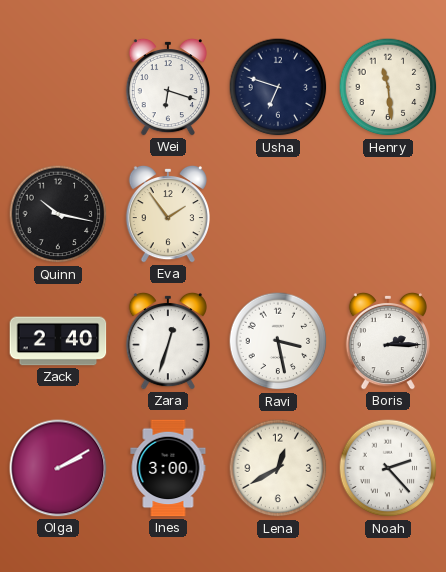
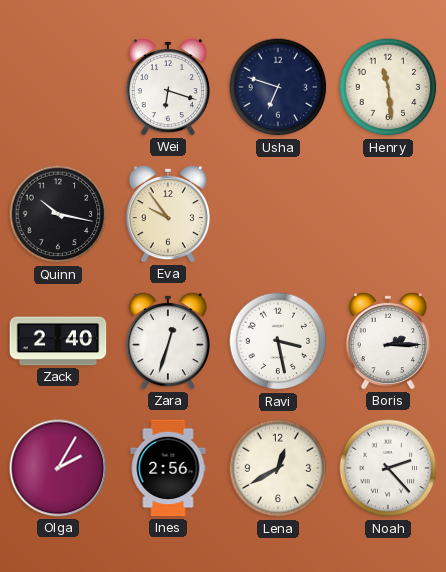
Eva: 1:54 -> 9:54 (168, 214)
Olga: 2:10 -> 2:05 (58, 468)
Ines: 3:00 -> 2:56 (168, 468)
